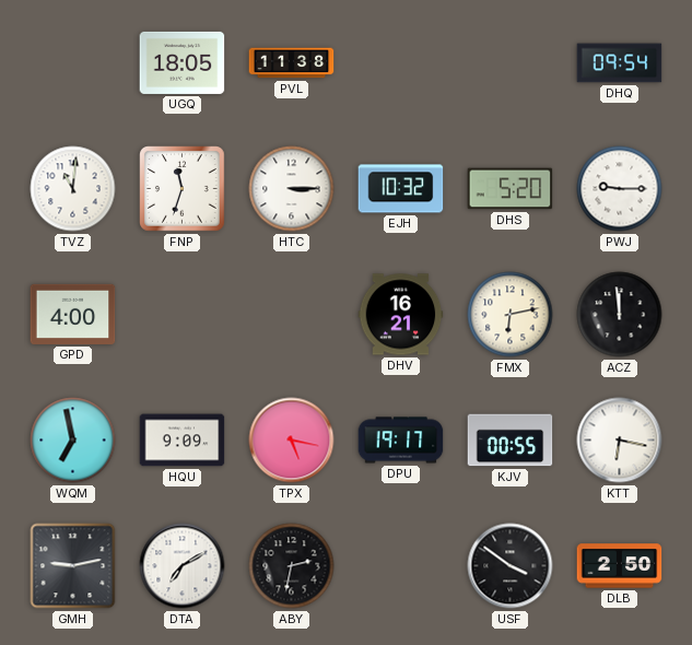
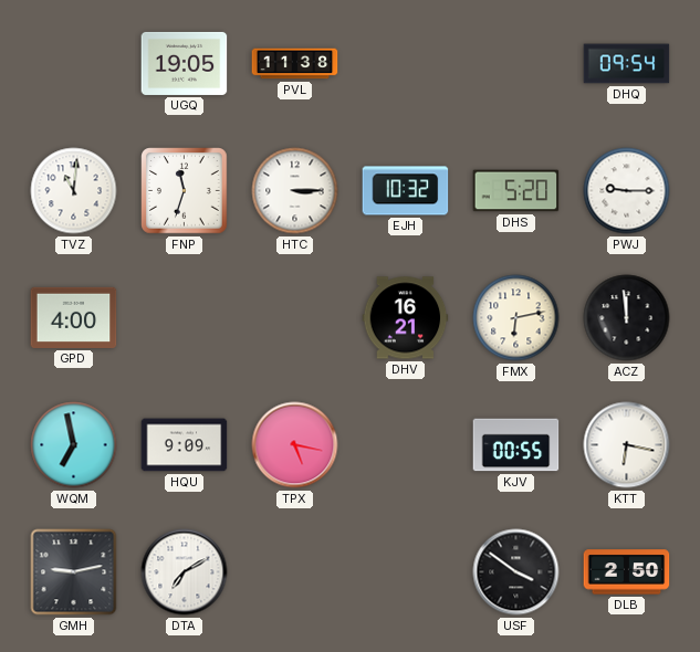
UGQ: 18:05 -> 19:05 (185, 63)
DPU: 19:17 -> none (401, 441)
ABY: 2:32 -> none (292, 566)
